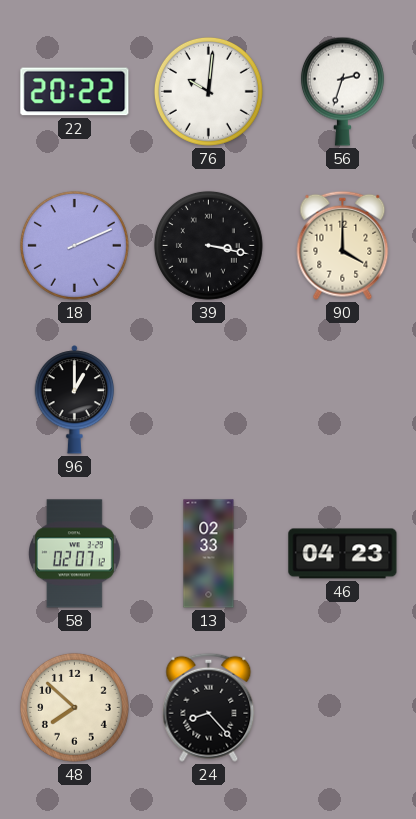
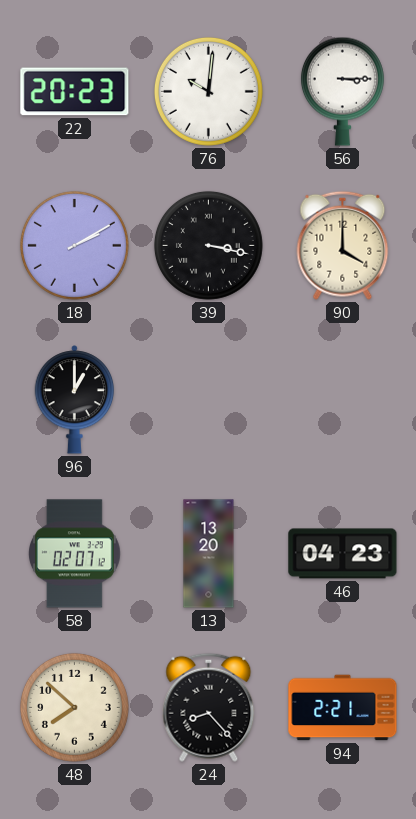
22: 20:22 -> 20:23 (75, 92)
56: 2:33 -> 3:15 (342, 91)
18: 2:11 -> 2:10 (74, 245)
13: 02:33 -> 13:20 (209, 554)
94: none -> 2:21 (343, 708)
